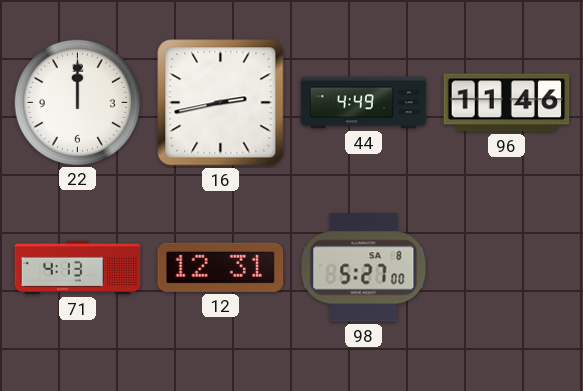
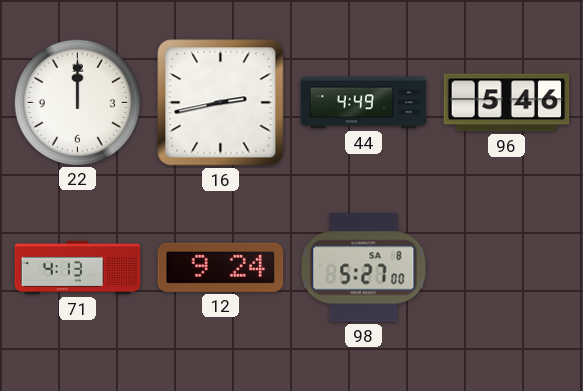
96: 11:46 -> 5:46 (507, 103)
12: 12:31 -> 9:24 (221, 267)
